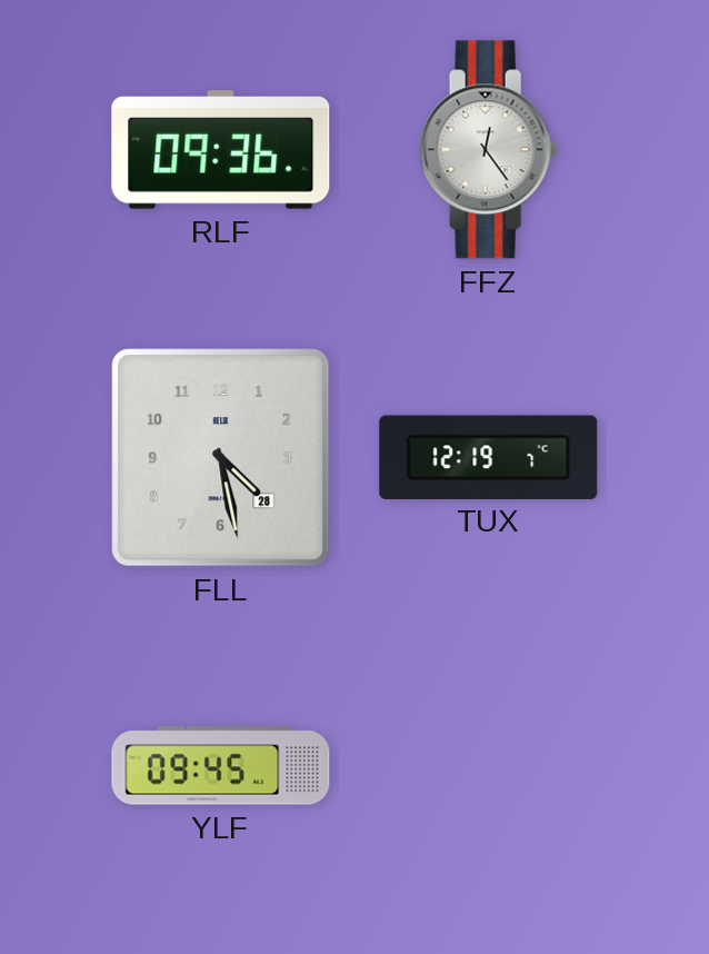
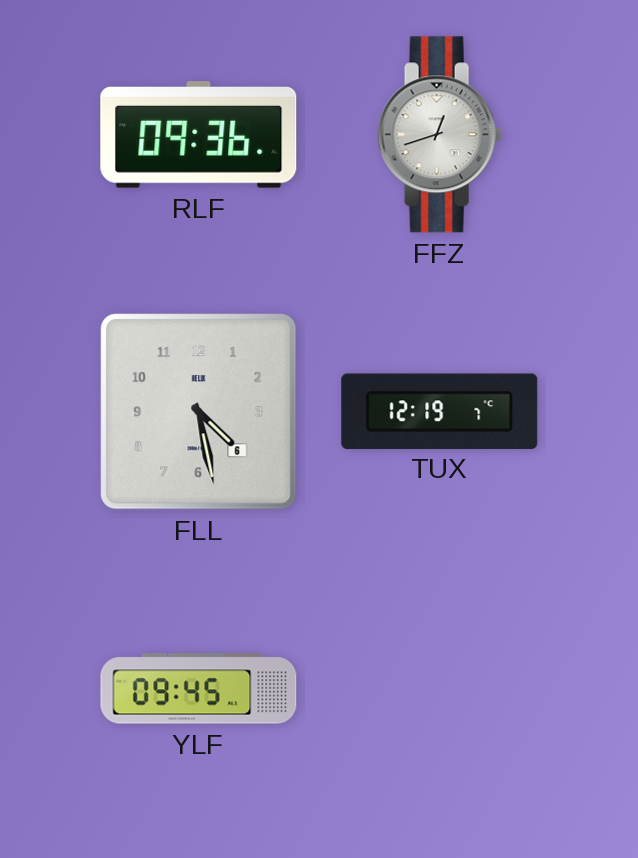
FFZ: 12:24 -> 12:42 (440, 135)
FLL date: 28 -> 6 (199, 412)
